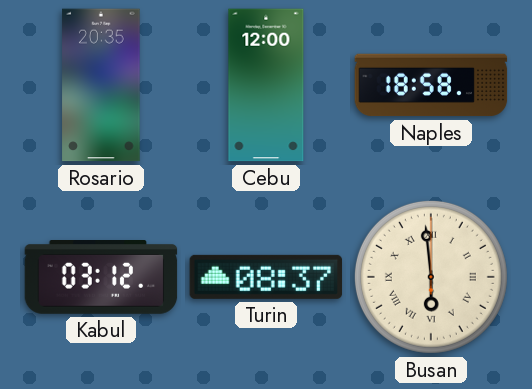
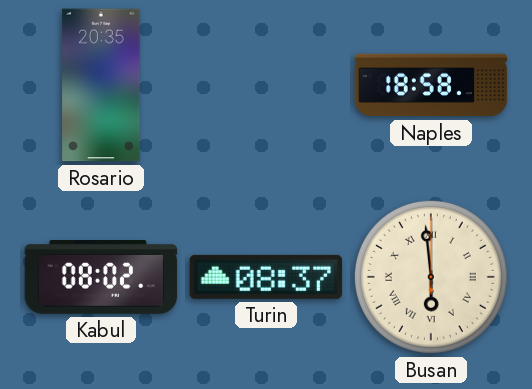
Cebu: 12:00 -> none (266, 85)
Kabul: 03:12 -> 08:02 (101, 278)
